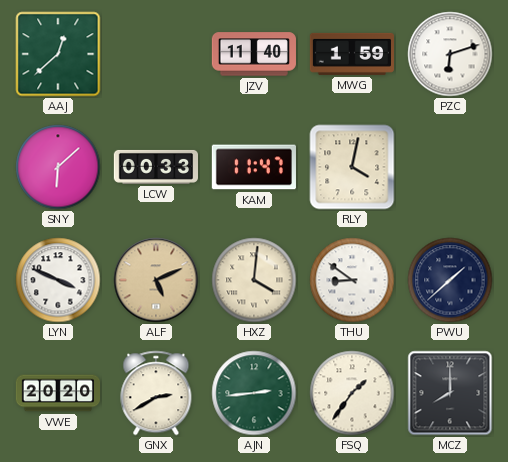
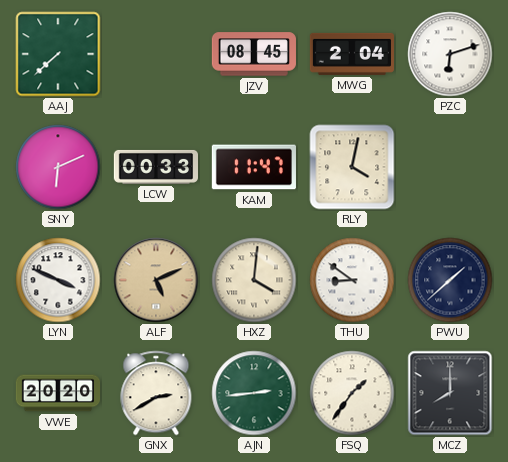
AAJ: 12:38 -> 7:38 (58, 54)
JZV: 11:40 -> 08:45 (254, 54)
MWG: 1:59 -> 2:04 (352, 54)
SNY: 6:08 -> 6:11 (58, 167)
